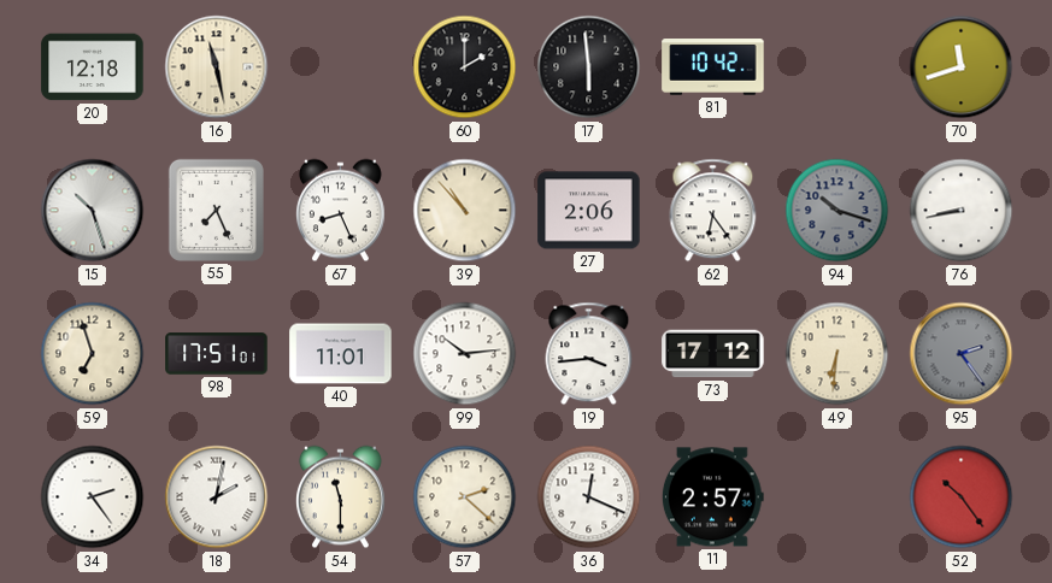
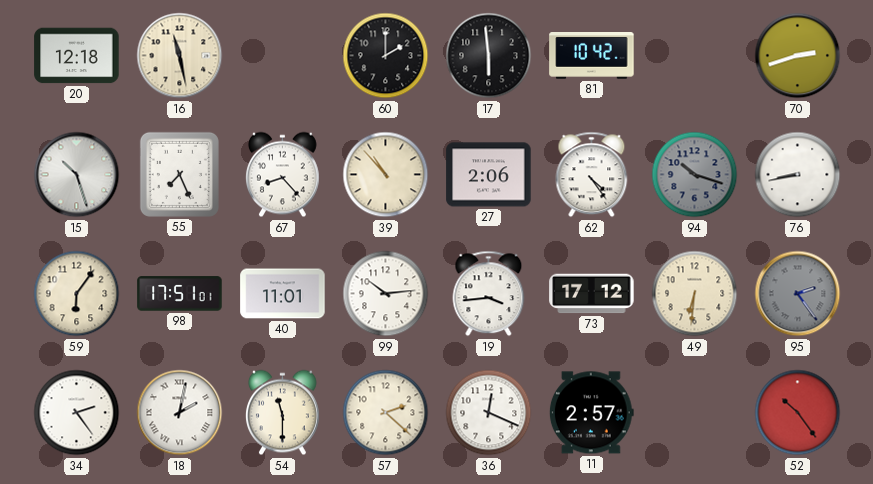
70: 11:42 -> 2:42 (798, 56)
67: 8:26 -> 8:23 (282, 175)
62: 6:24 -> 4:24 (592, 175)
59: 6:57 -> 6:06 (77, 294)
